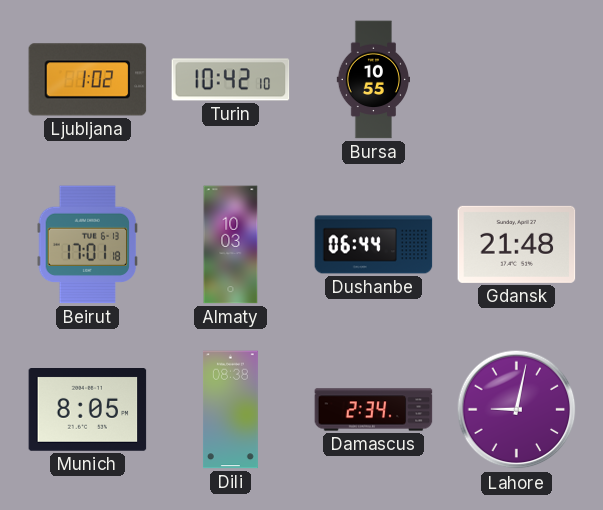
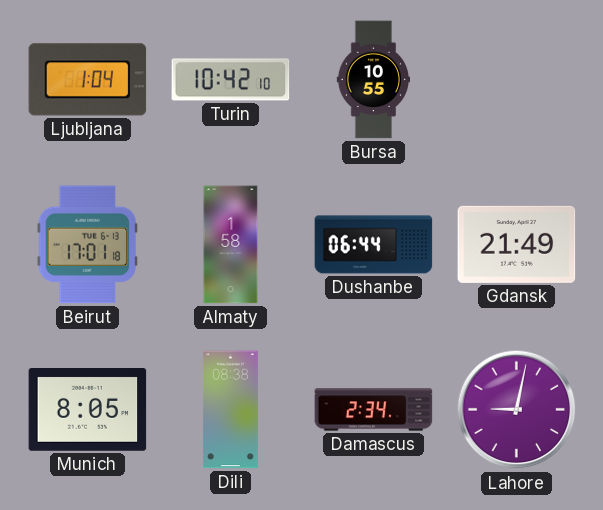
Ljubljana: 1:02 -> 1:04 (88, 80)
Almaty: 10:03 -> 1:58 (231, 245)
Gdansk: 21:48 -> 21:49 (517, 244)
